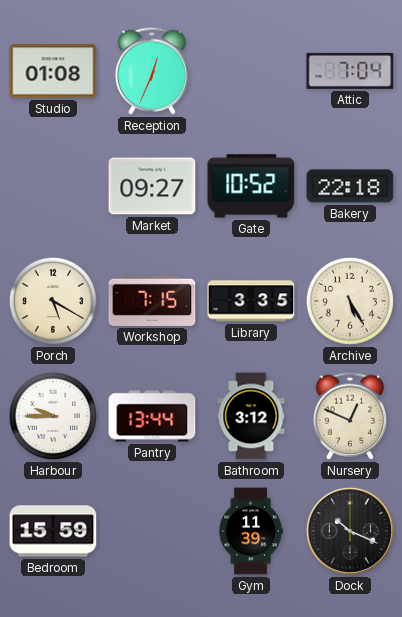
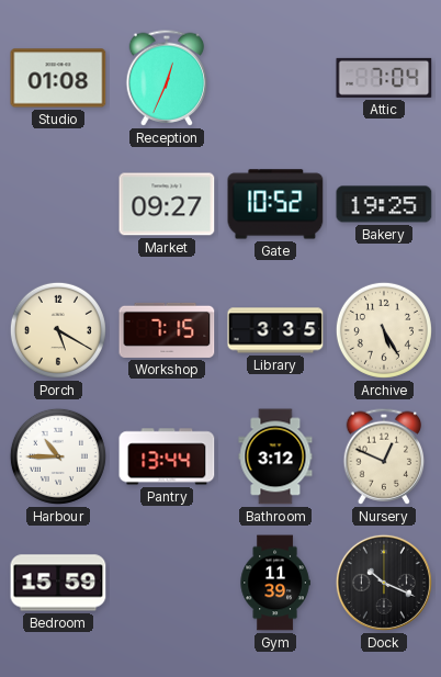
Bakery: 22:18 -> 19:25 (384, 204)
Harbour: 9:45 -> 10:45 (58, 456)
